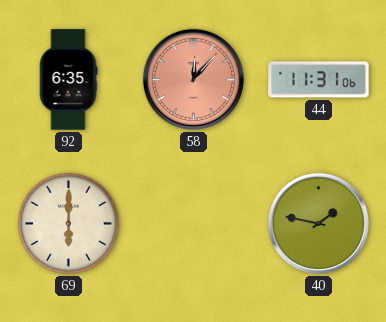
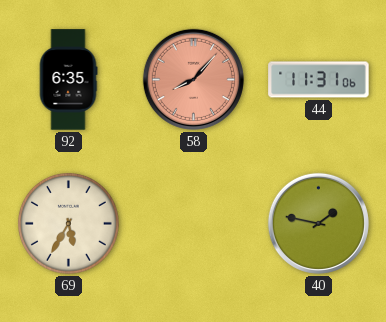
58: 12:07 -> 8:07 (193, 79)
69: 6:00 -> 5:35 (68, 223)
